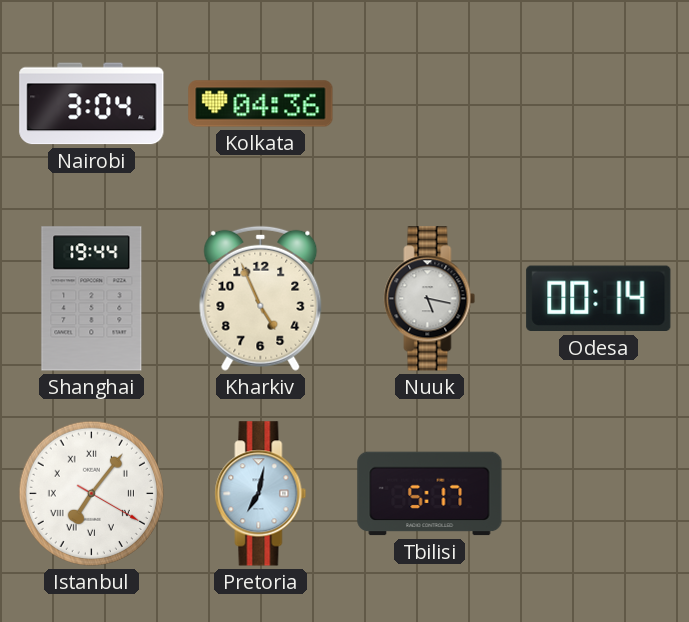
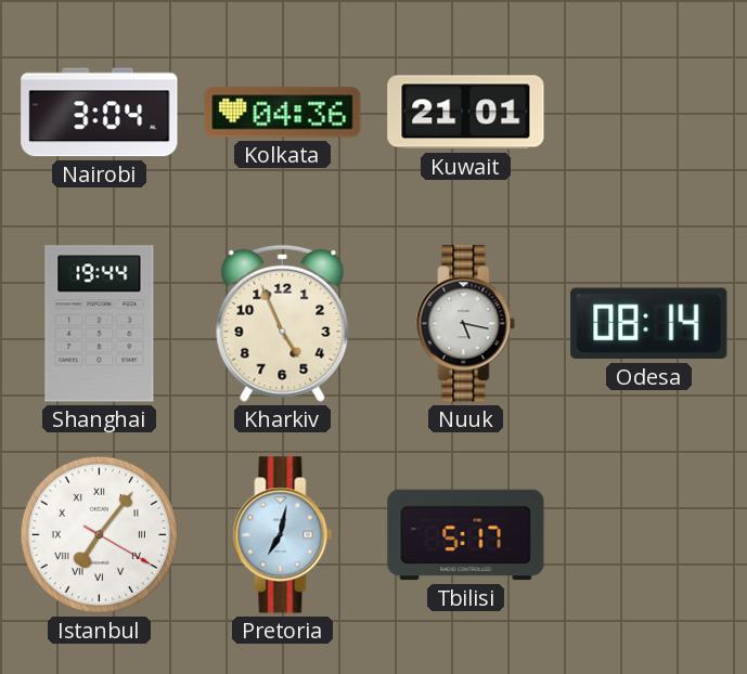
Kuwait: none -> 21:01 (466, 113)
Odesa: 00:14 -> 08:14 (649, 324)
